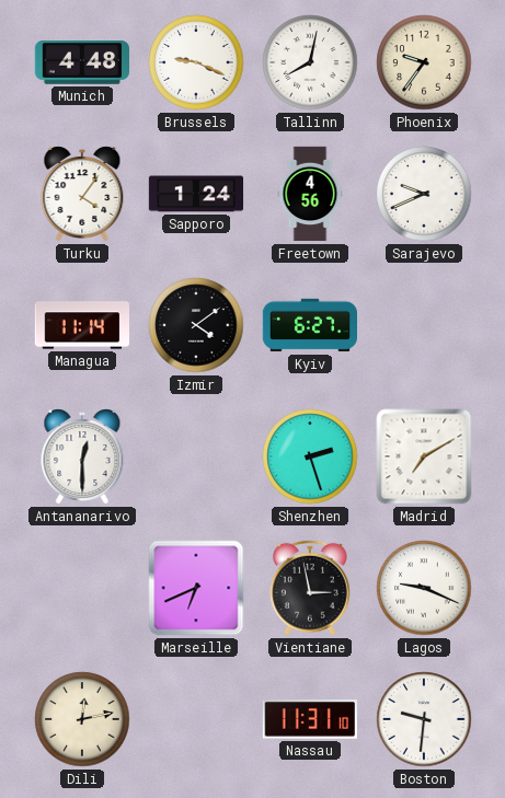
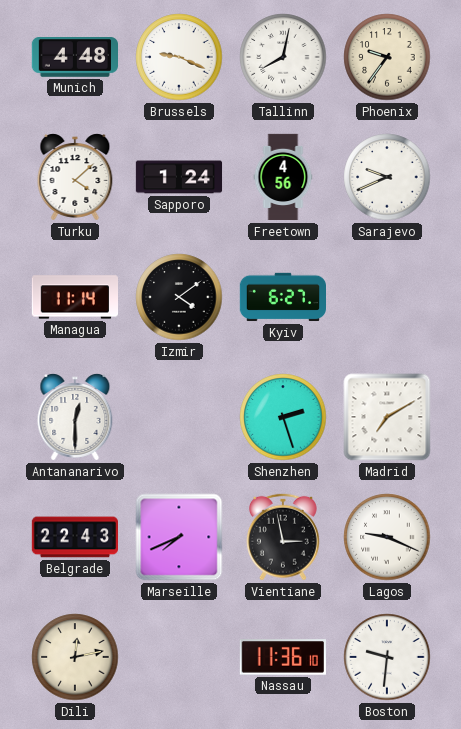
Turku: 4:06 -> 4:08 (75, 177)
Belgrade: none -> 22:43 (74, 537)
Marseille: 6:41 -> 7:41 (179, 537)
Nassau: 11:31 -> 11:36 (283, 657)
